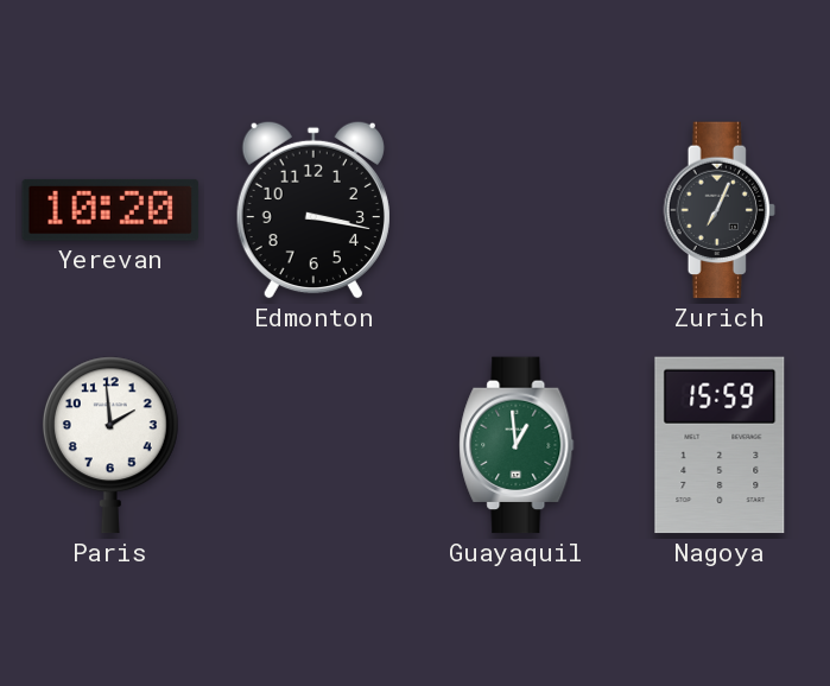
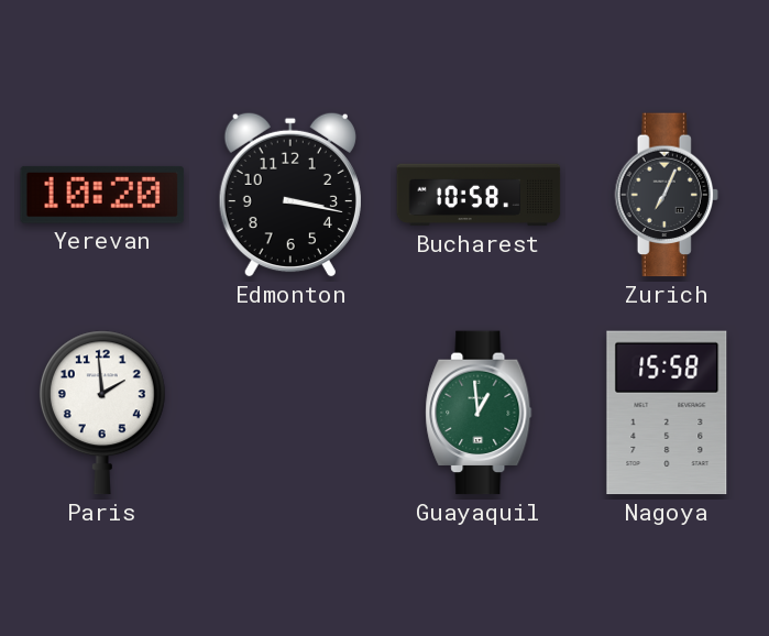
Bucharest: none -> 10:58 (479, 195)
Nagoya: 15:59 -> 15:58 (667, 413)
